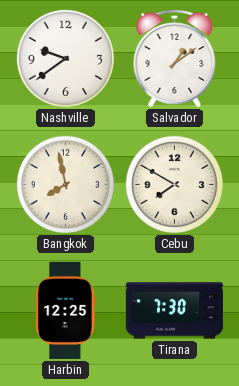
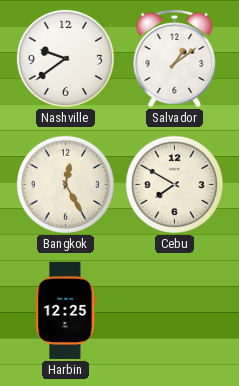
Bangkok: 7:58 -> 12:25 (65, 184)
Tirana: 7:30 -> none (174, 311)
